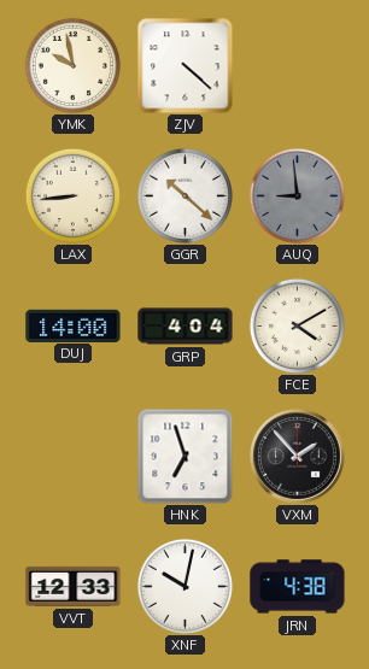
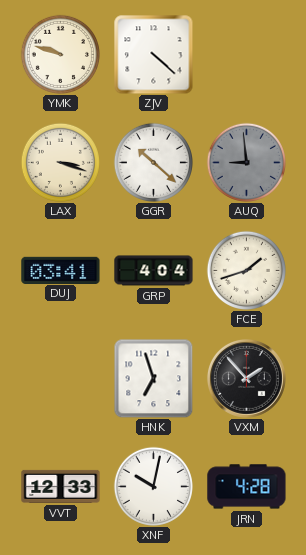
YMK: 9:58 -> 9:48 (60, 54)
LAX: 8:44 -> 3:18 (60, 162)
DUJ: 14:00 -> 03:41 (61, 270)
FCE: 4:10 -> 1:42 (246, 270)
JRN: 4:38 -> 4:28 (247, 487)
